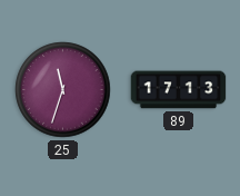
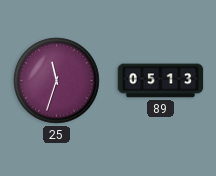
89: 17:13 -> 05:13 (161, 81)
